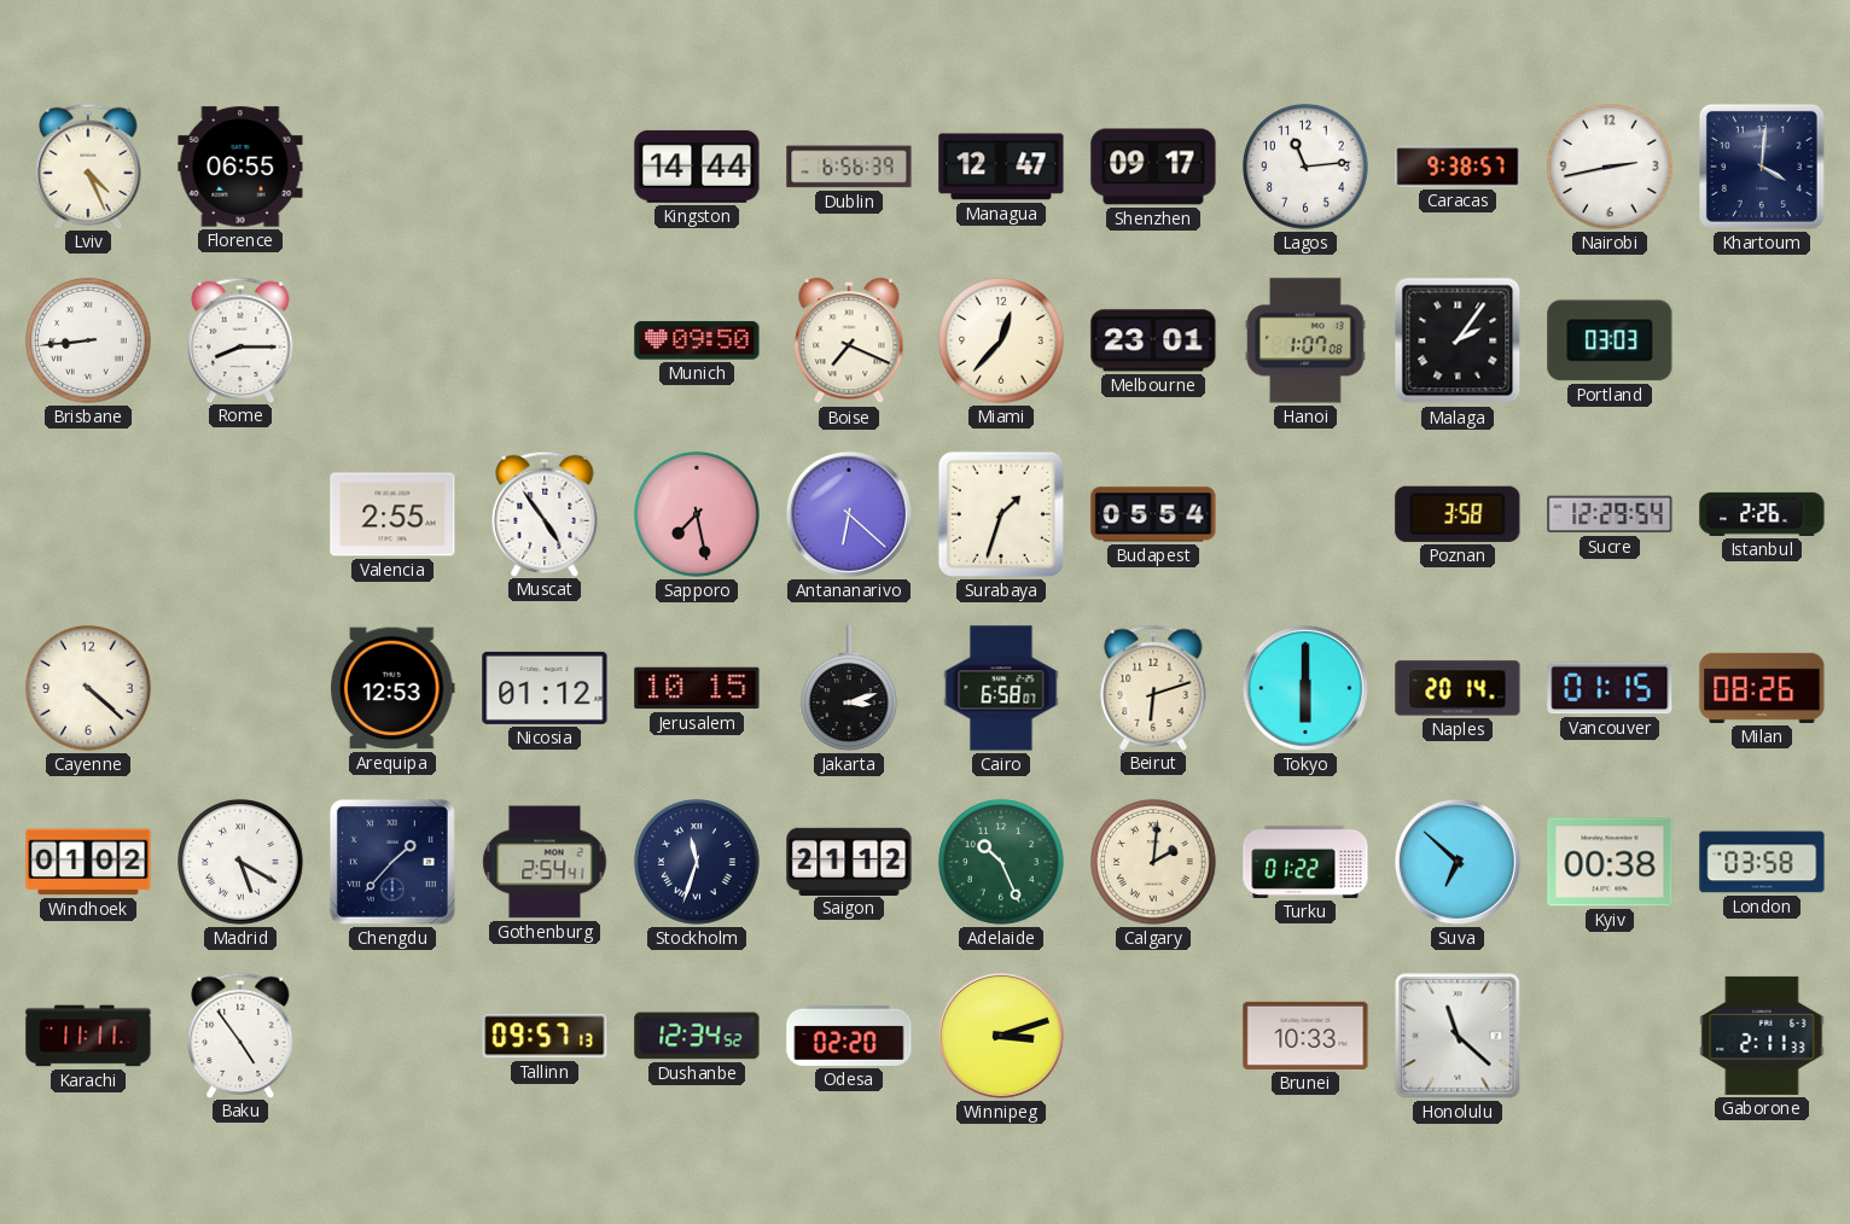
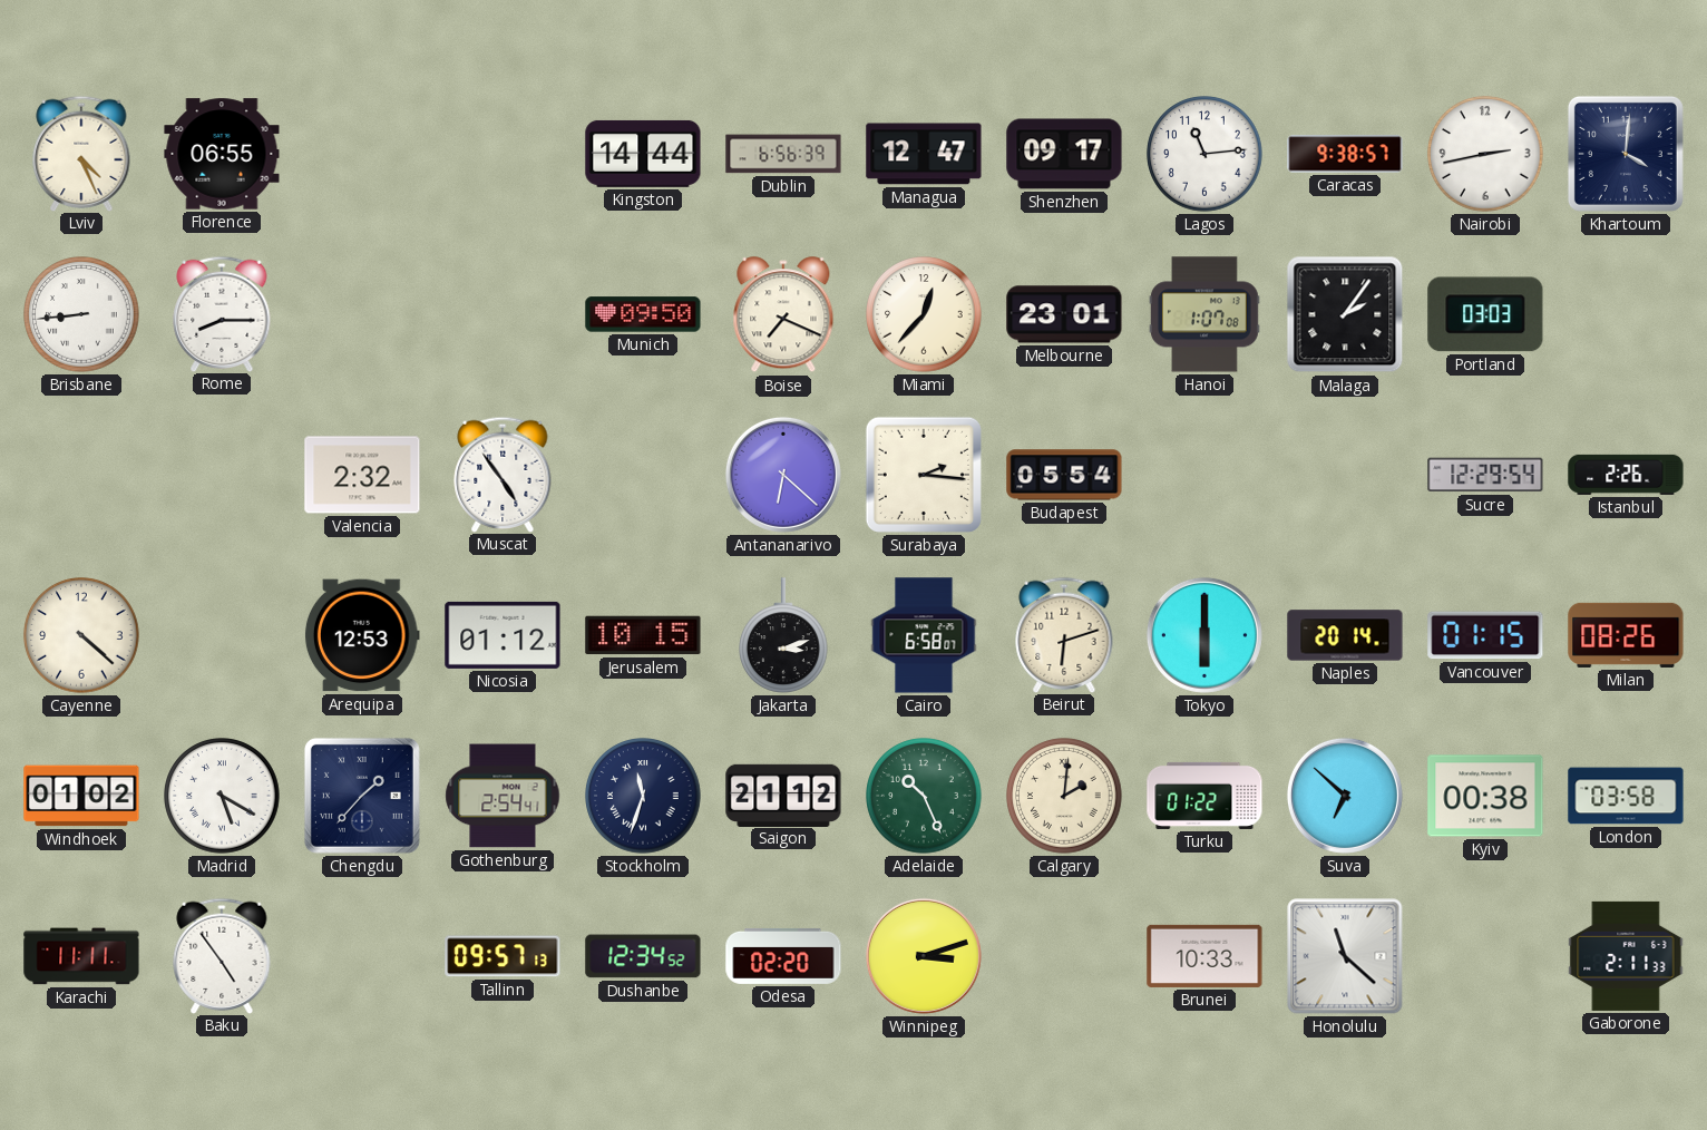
Valencia: 2:55 -> 2:32 (362, 475)
Sapporo: 7:28 -> none (697, 514)
Surabaya: 1:33 -> 2:16 (924, 475)
Poznan: 3:58 -> none (1458, 514)
